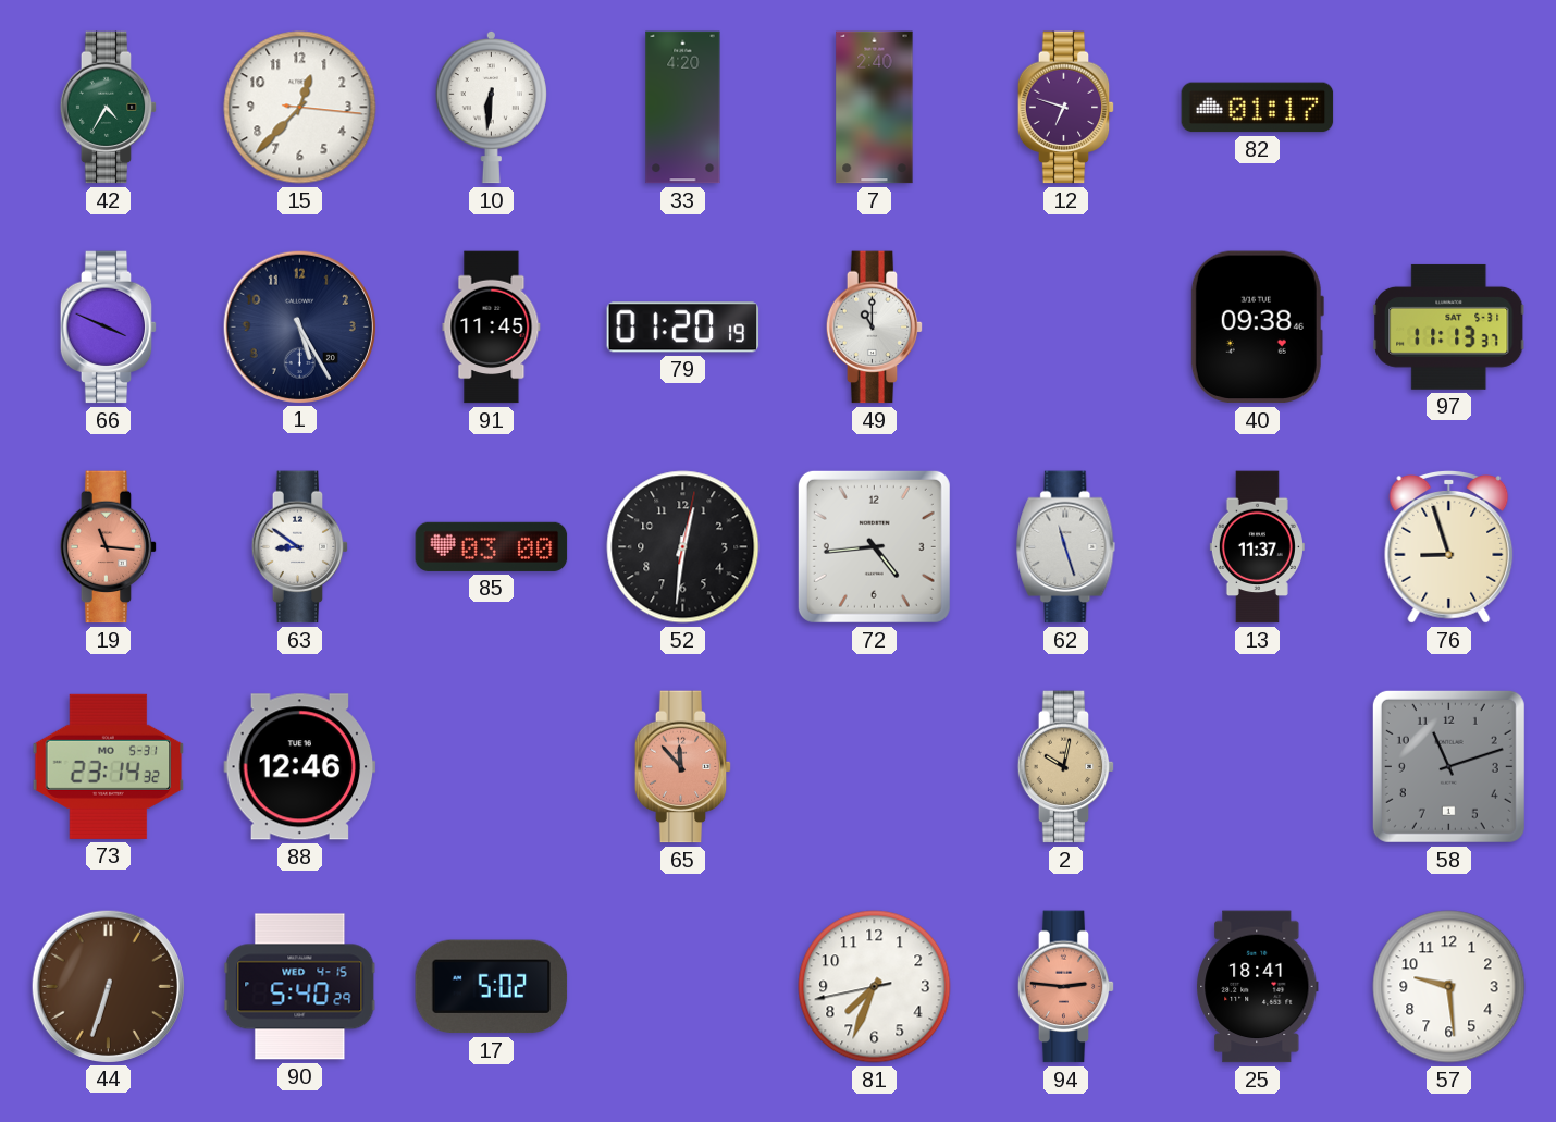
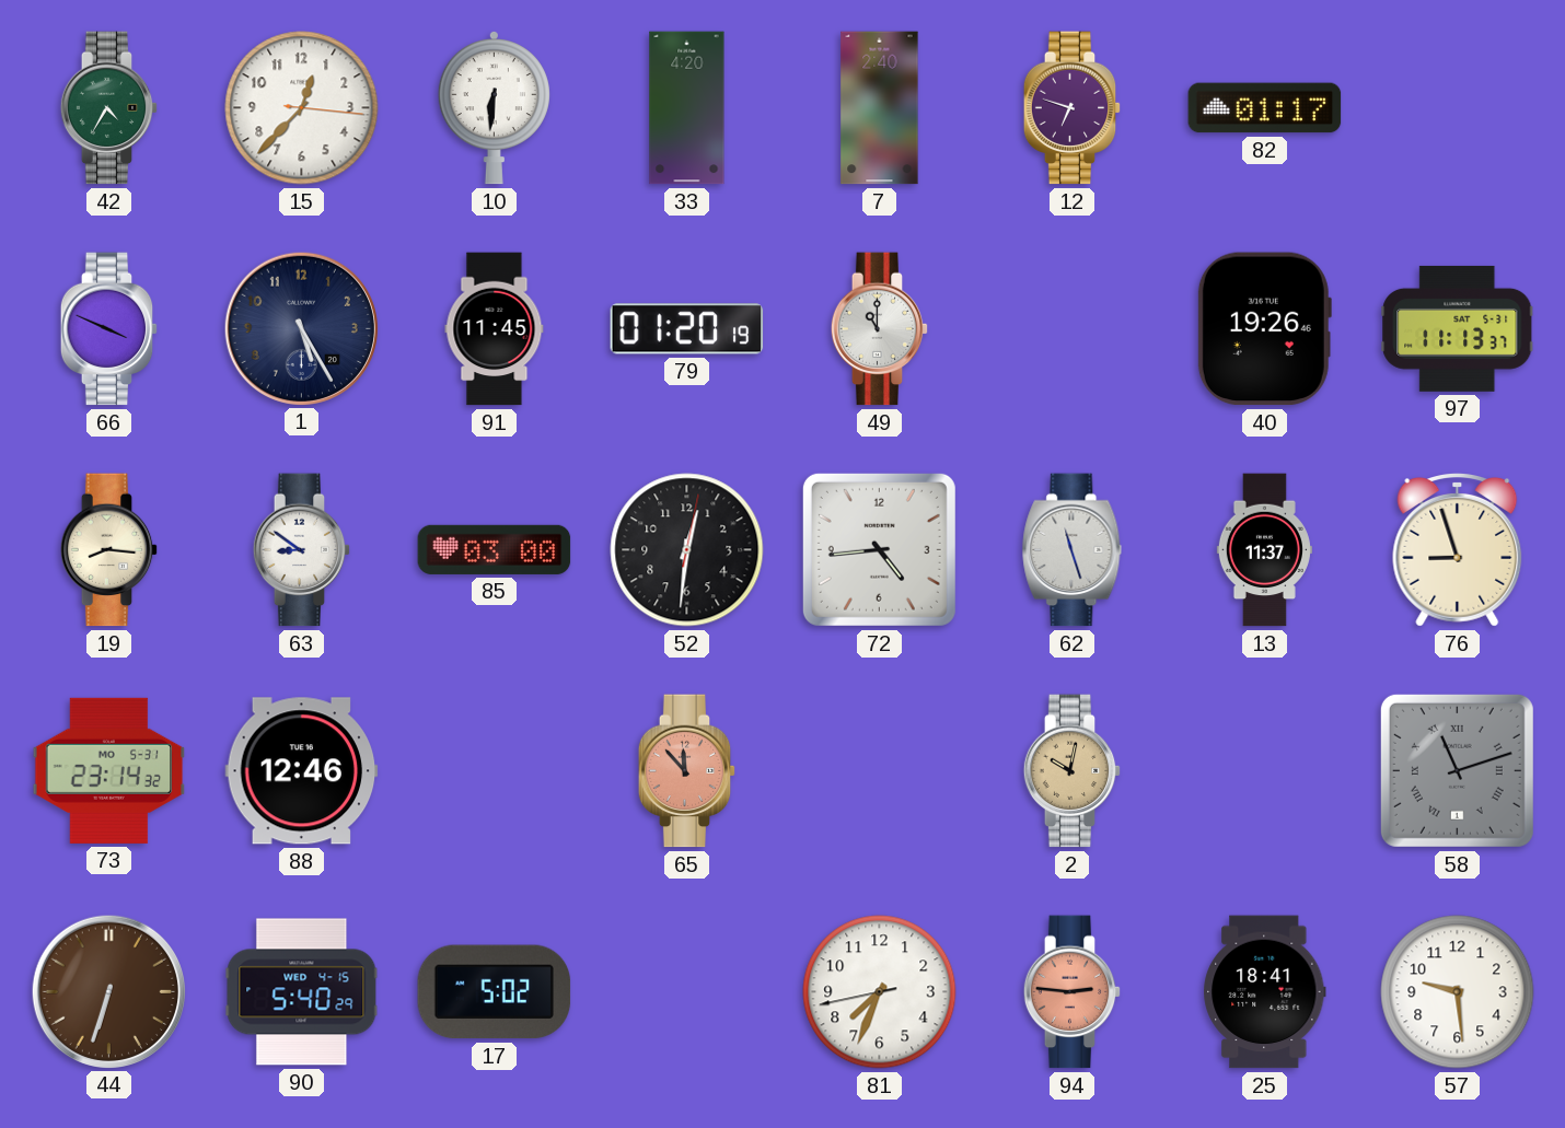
40: 09:38 -> 19:26 (1264, 329)
19: 11:16 -> 8:16 (109, 550)
19 dial: salmon -> cream (109, 550)
58 numerals: Arabic -> Roman (1457, 770)
